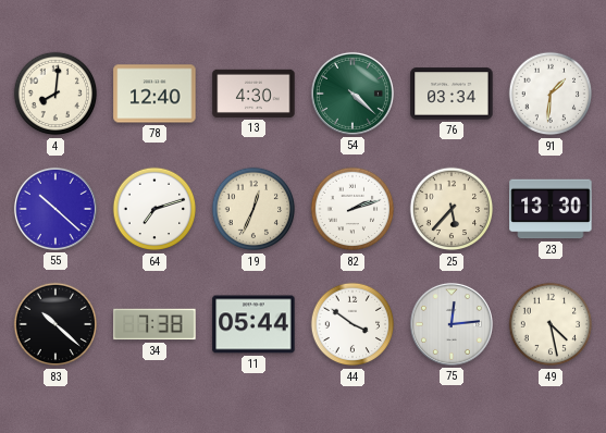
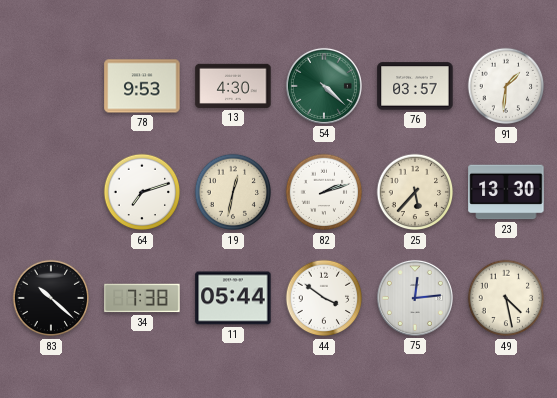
4: 8:01 -> none (55, 94)
78: 12:40 -> 9:53 (142, 86)
76: 03:34 -> 03:57 (415, 86)
55: 10:22 -> none (55, 209)
19: 12:34 -> 12:32 (233, 192)
